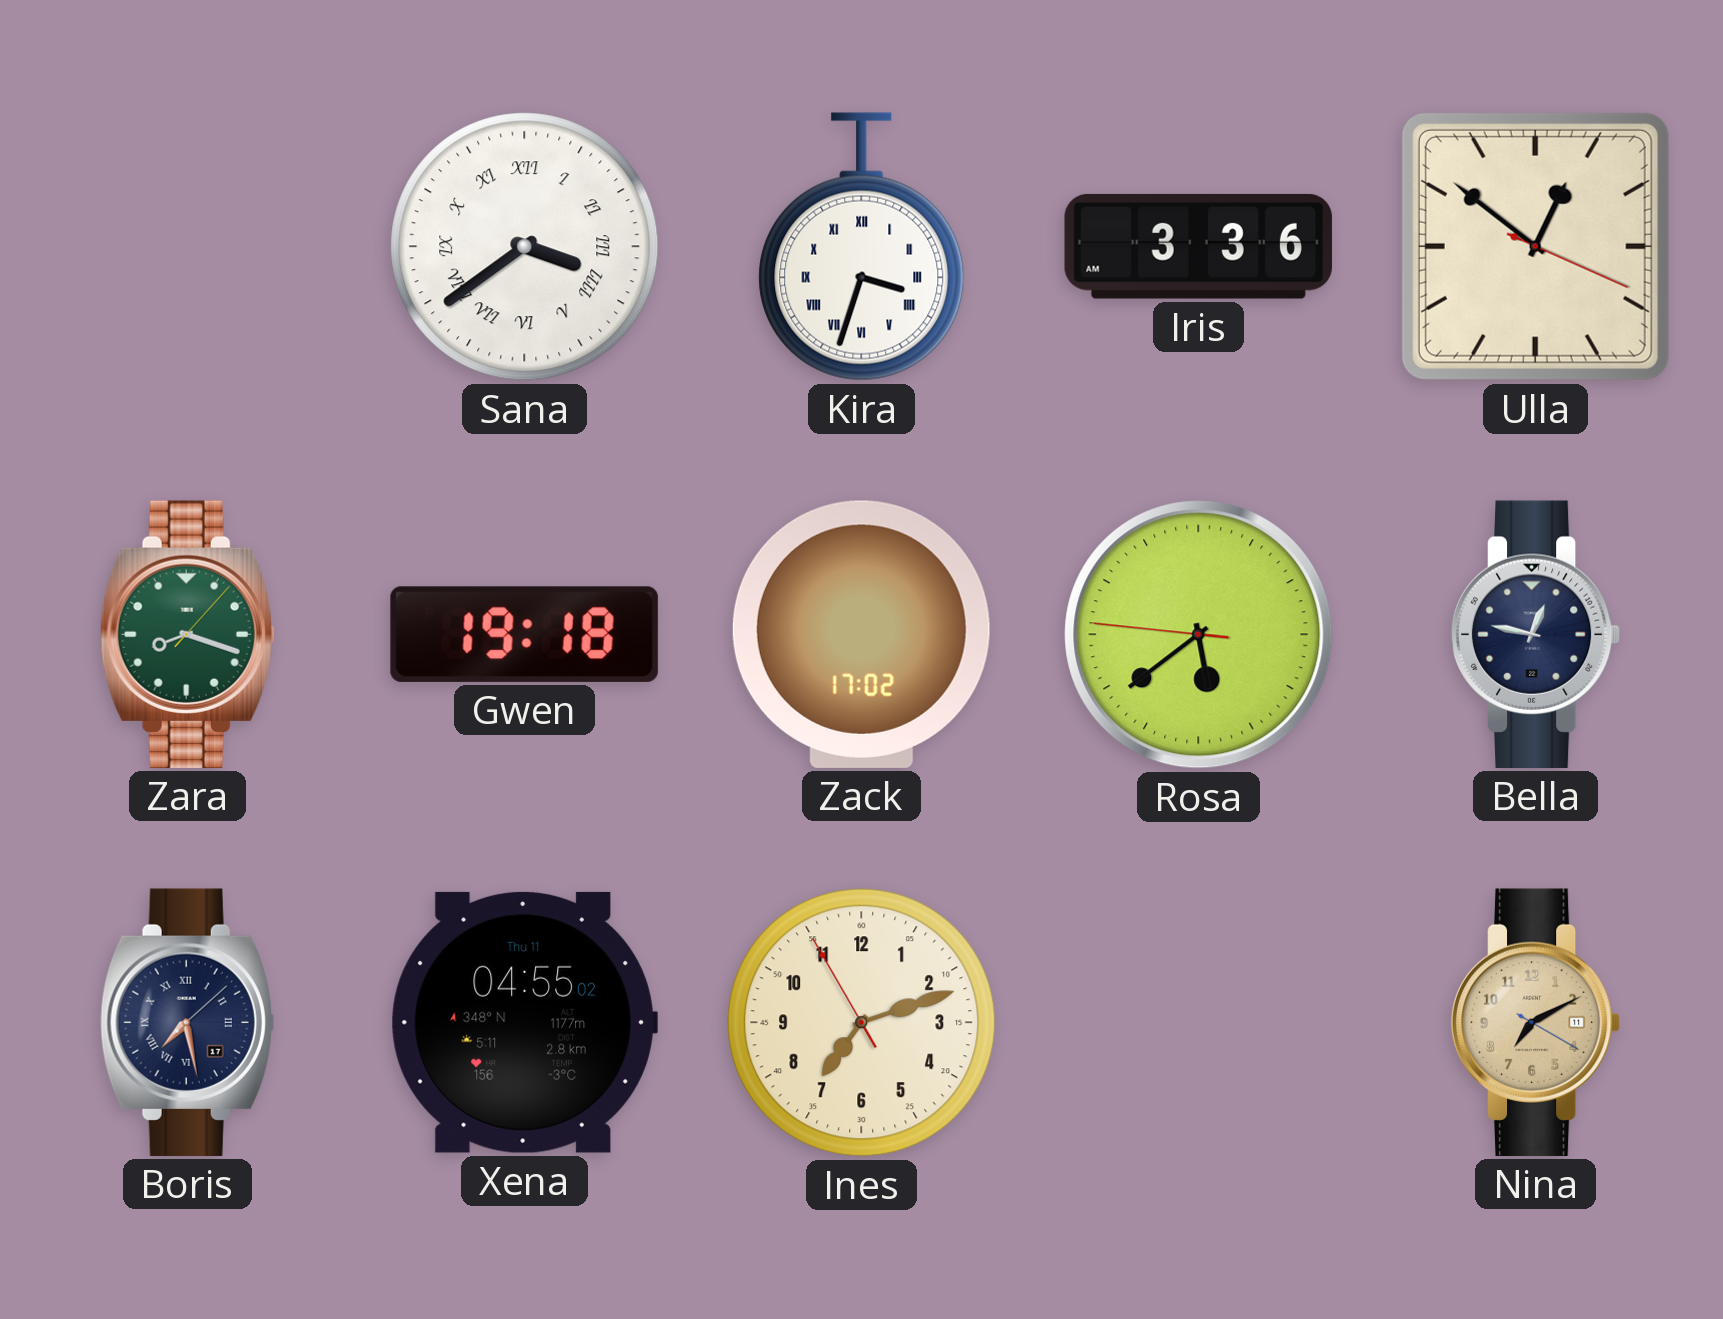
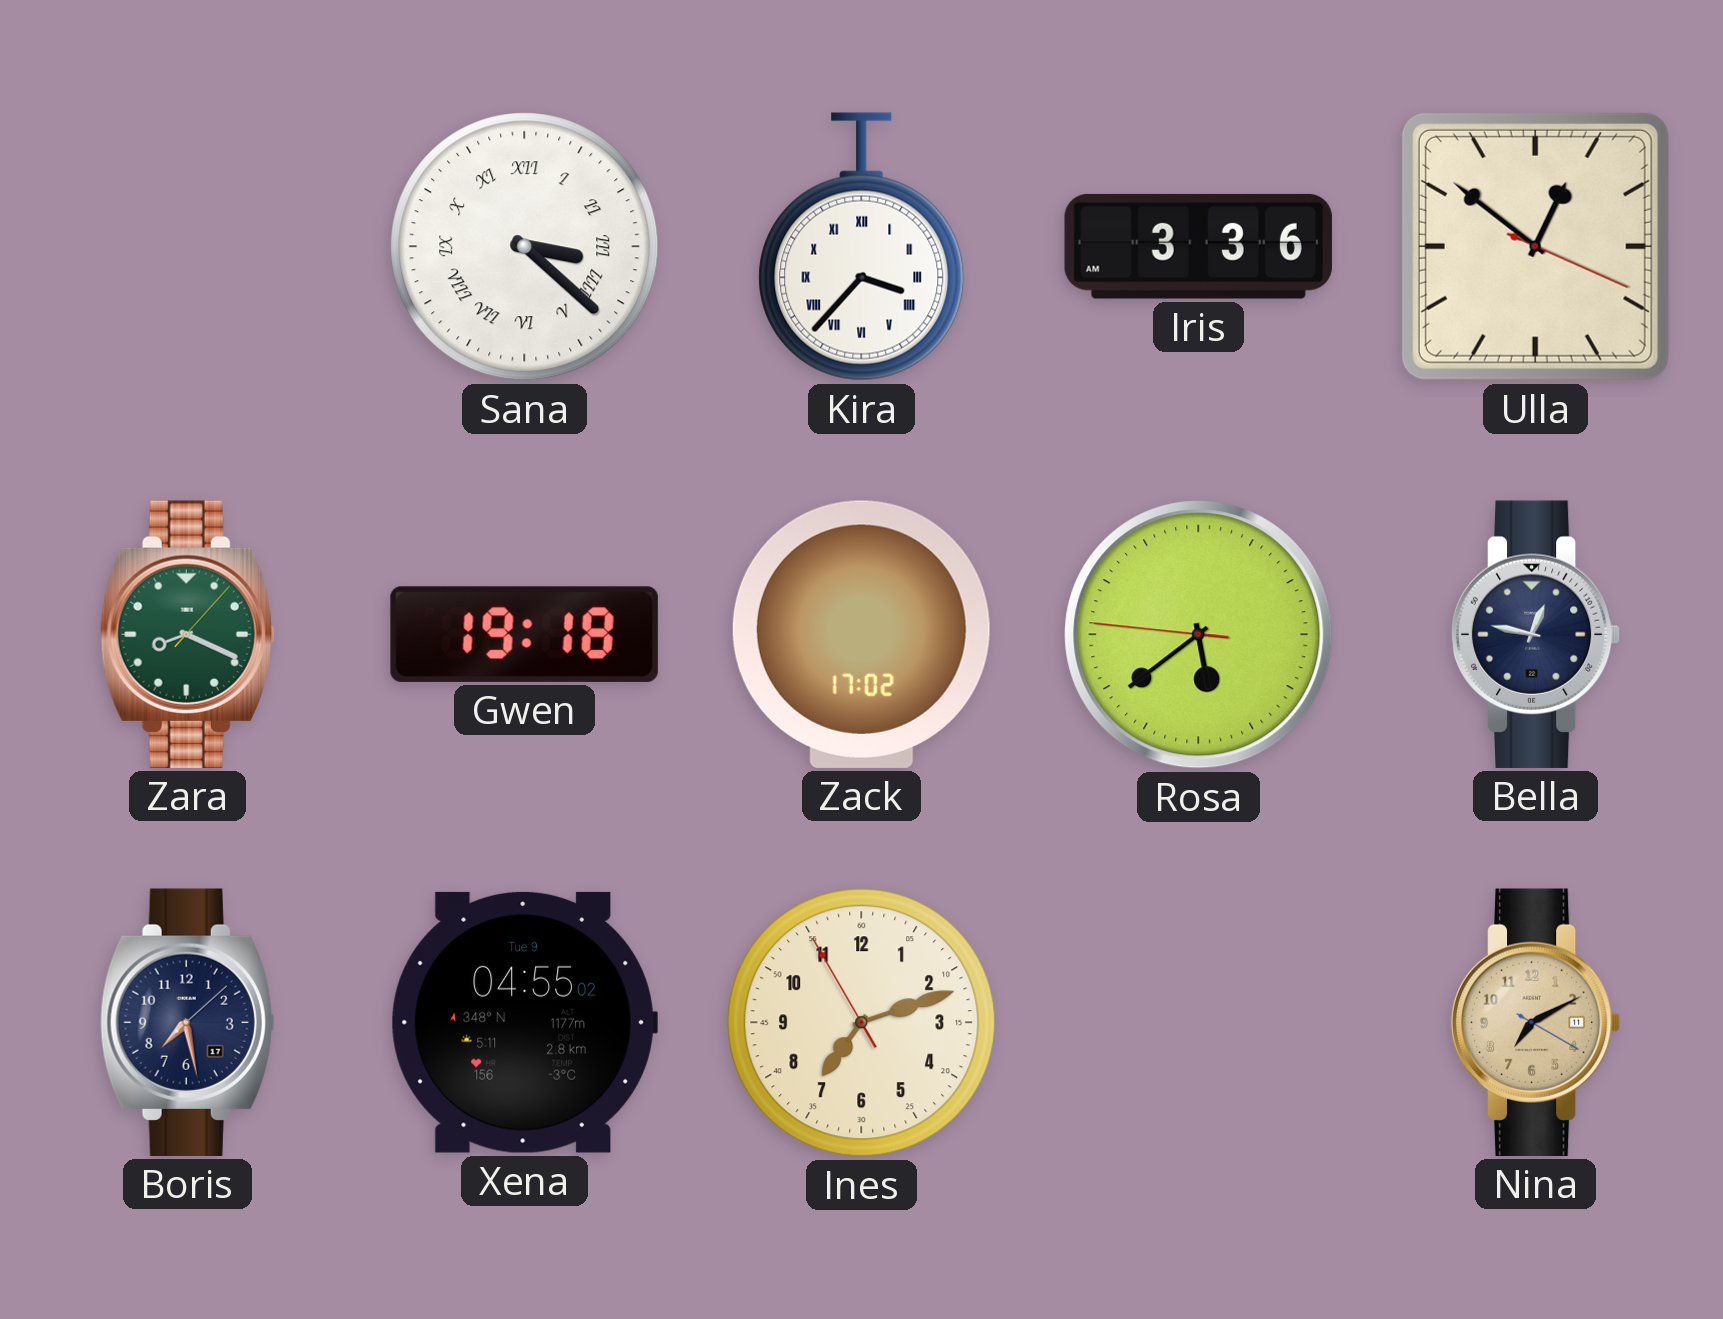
Sana: 3:39 -> 3:22 (525, 247)
Kira: 3:33 -> 3:37 (862, 247)
Zara: 8:18 -> 8:19 (187, 634)
Boris numerals: Roman -> Arabic (187, 1022)
Xena date: Thu 11 -> Tue 9 (524, 1022)
